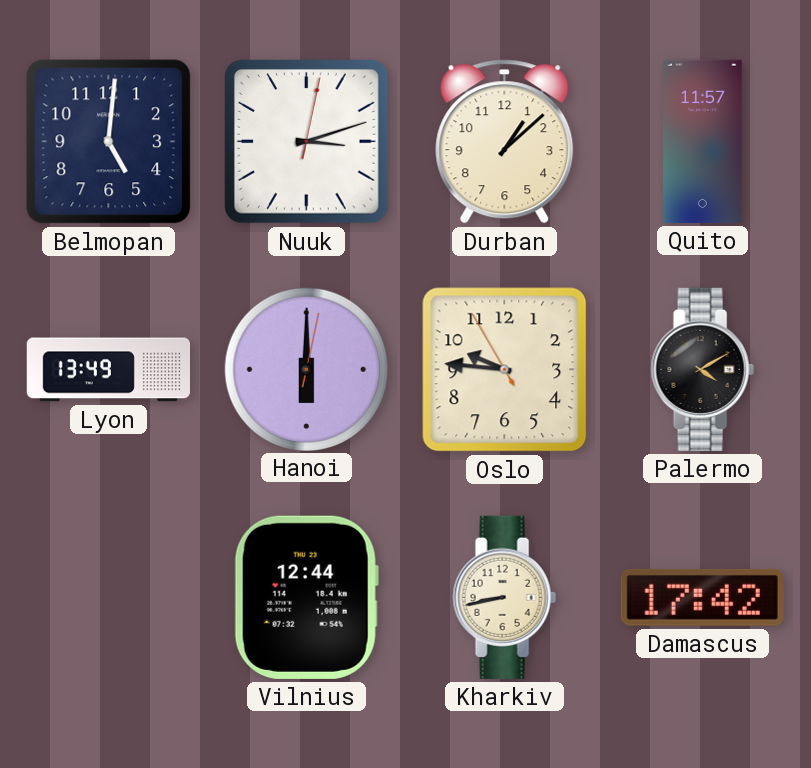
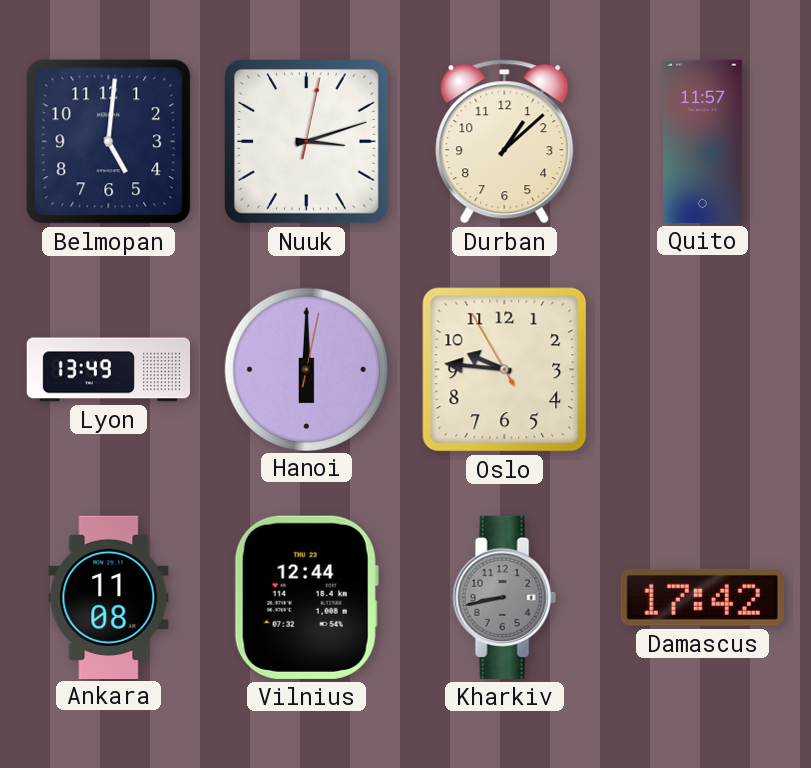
Palermo: 4:10 -> none (702, 369)
Ankara: none -> 11:08 (109, 597)
Kharkiv dial: cream -> grey (504, 597)
